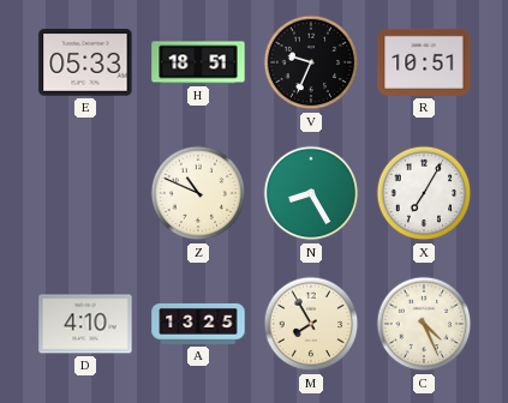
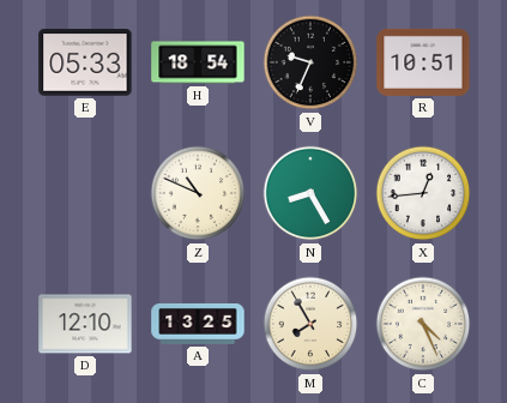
H: 18:51 -> 18:54 (198, 62)
X: 7:05 -> 12:44 (423, 193)
D: 4:10 -> 12:10 (85, 324)
